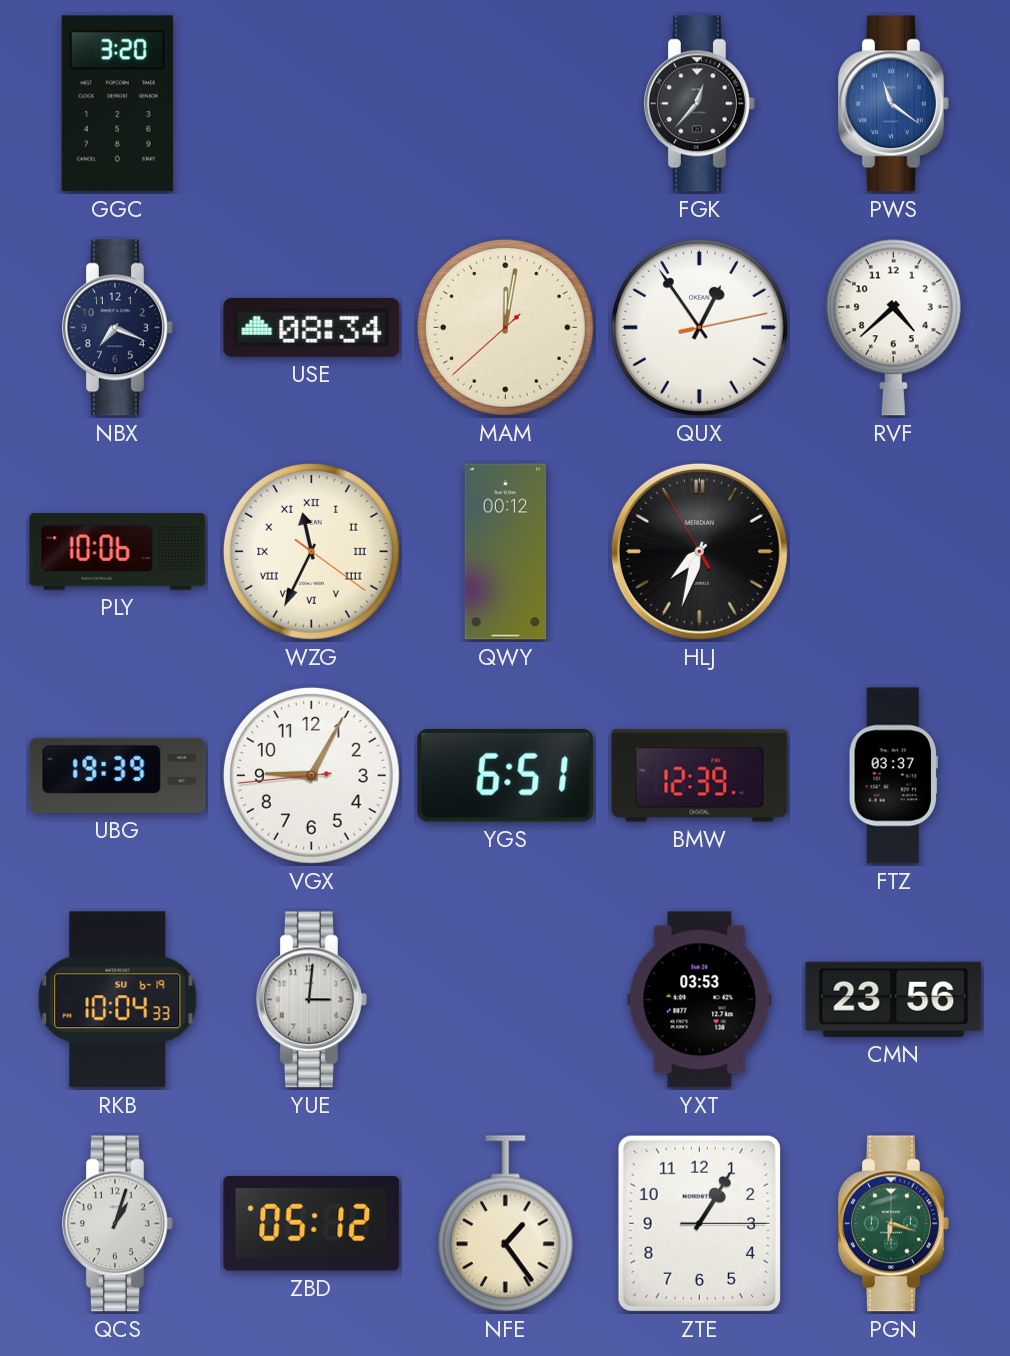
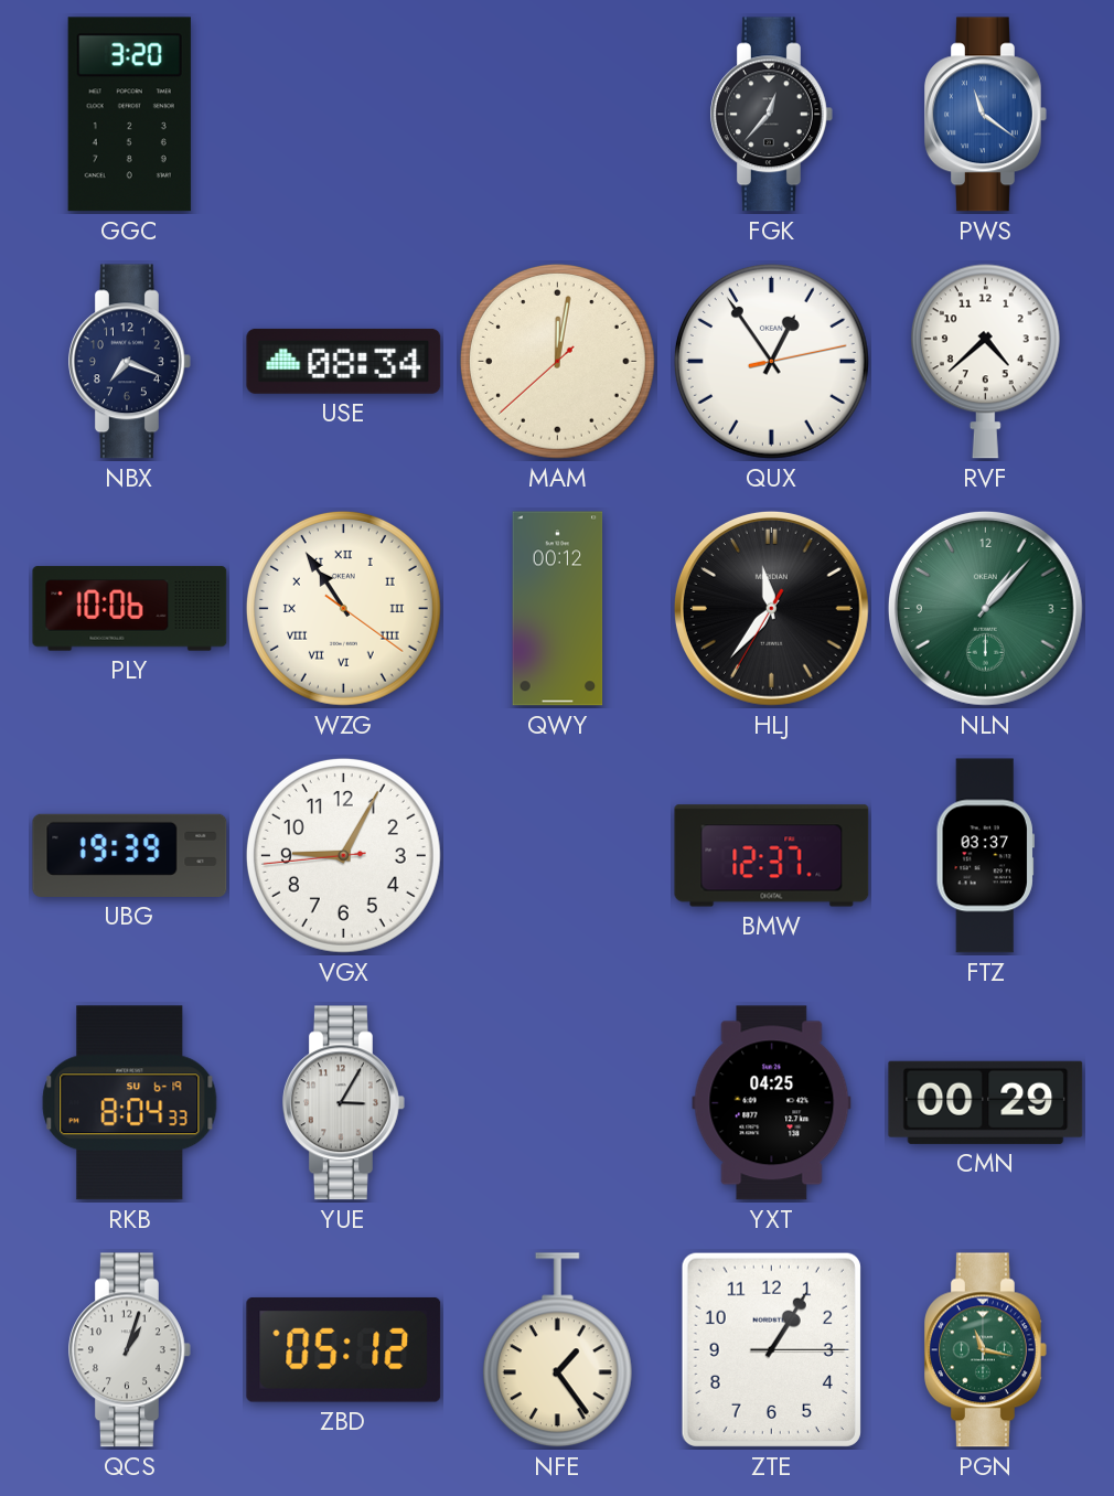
WZG: 11:34 -> 10:54 (343, 608)
HLJ: 7:32 -> 11:36 (771, 608)
NLN: none -> 1:07 (985, 608)
YGS: 6:51 -> none (506, 775)
BMW: 12:39 -> 12:37 (772, 856)
RKB: 10:04 -> 8:04 (130, 1103)
YUE: 3:01 -> 3:05 (344, 1103)
YXT: 03:53 -> 04:25 (772, 1103)
CMN: 23:56 -> 00:29 (986, 1102)
PGN: 6:18 -> 11:17 (986, 1350)
